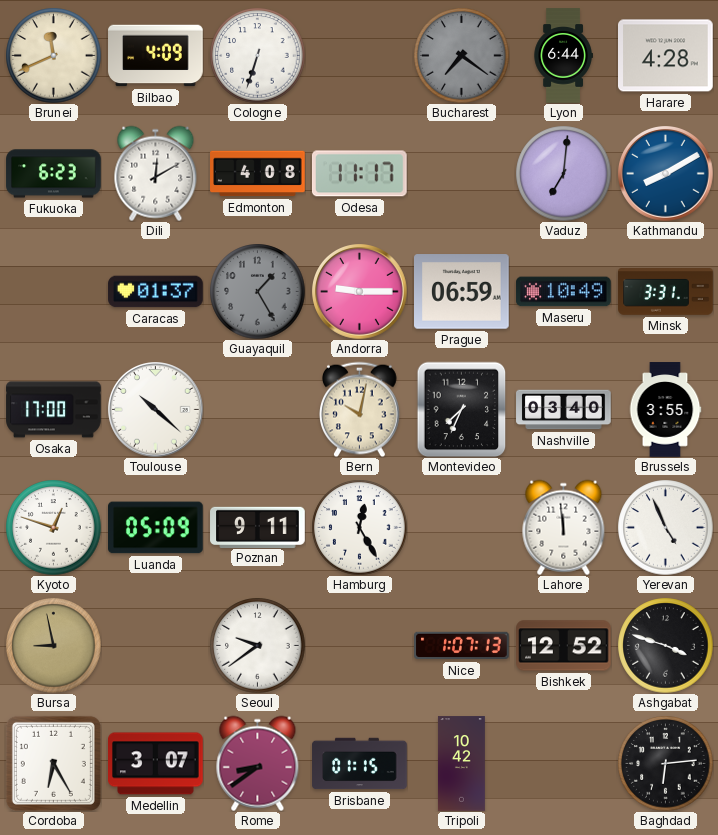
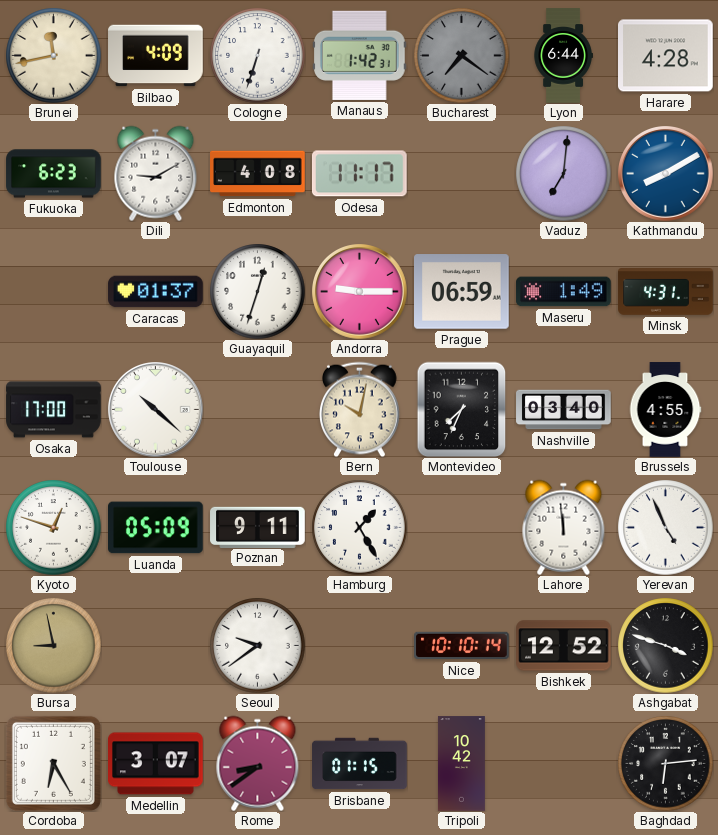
Brunei: 11:41 -> 11:43 (53, 55)
Manaus: none -> 1:42 (360, 55)
Dili: 12:10 -> 9:10 (156, 173)
Guayaquil: 1:25 -> 12:33 (257, 291)
Guayaquil dial: grey -> white (257, 291)
Maseru: 10:49 -> 1:49 (564, 292)
Minsk: 3:31 -> 4:31 (666, 292)
Brussels: 3:55 -> 4:55 (665, 410)
Hamburg: 12:25 -> 1:25 (359, 527)
Nice: 1:07 -> 10:10 (462, 646)
